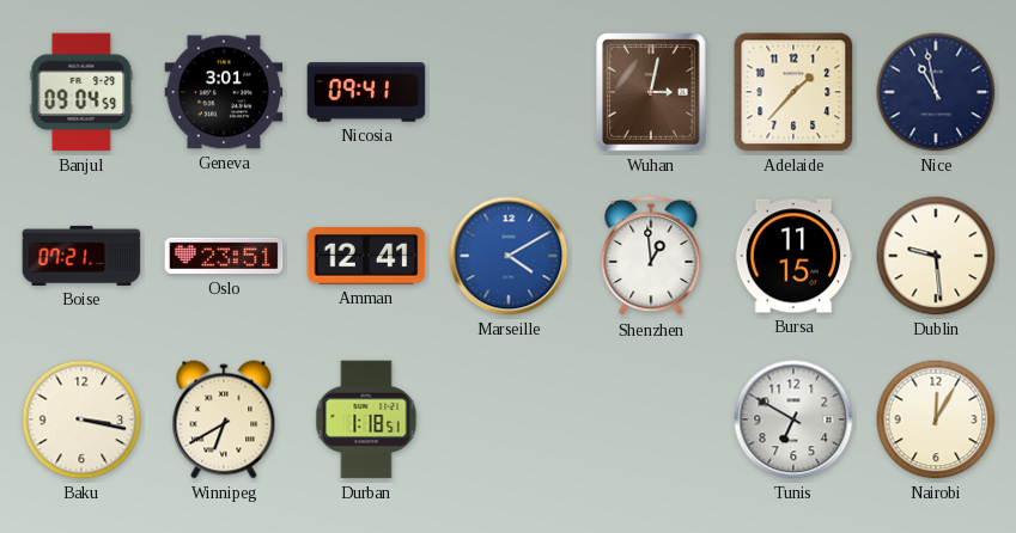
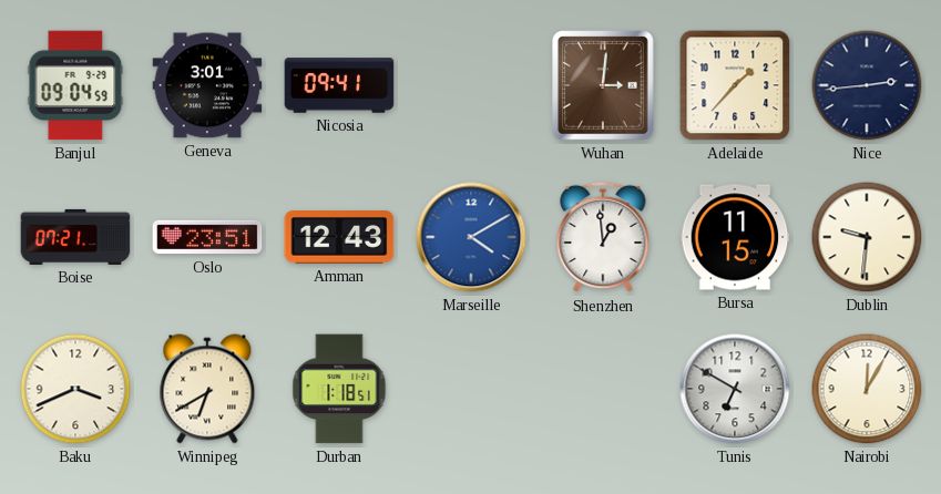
Wuhan: 3:02 -> 3:01 (603, 85)
Nice: 10:58 -> 2:44 (867, 85)
Amman: 12:41 -> 12:43 (339, 238)
Dublin: 9:29 -> 9:31 (867, 237)
Baku: 3:17 -> 3:41 (75, 389)
